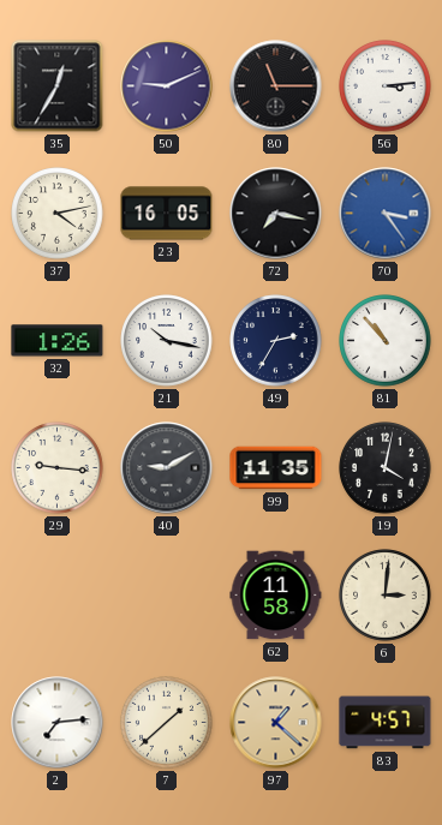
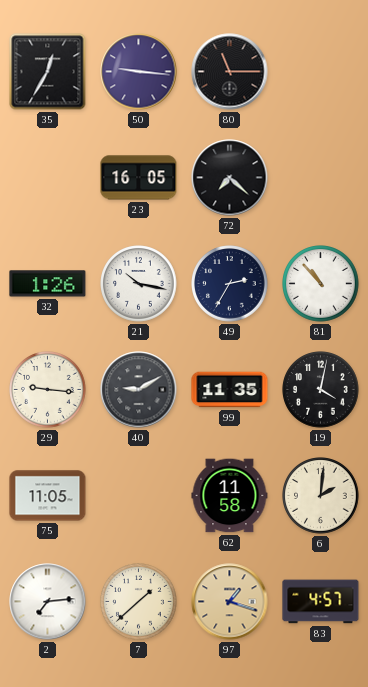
50: 9:11 -> 9:16 (139, 72)
56: 3:14 -> none (386, 86)
37: 4:13 -> none (58, 214)
72: 7:17 -> 7:22 (230, 178)
70: 3:24 -> none (386, 214)
75: none -> 11:05 (48, 496)
6: 3:01 -> 2:01 (321, 496)
97: 1:22 -> 1:18 (230, 602)
